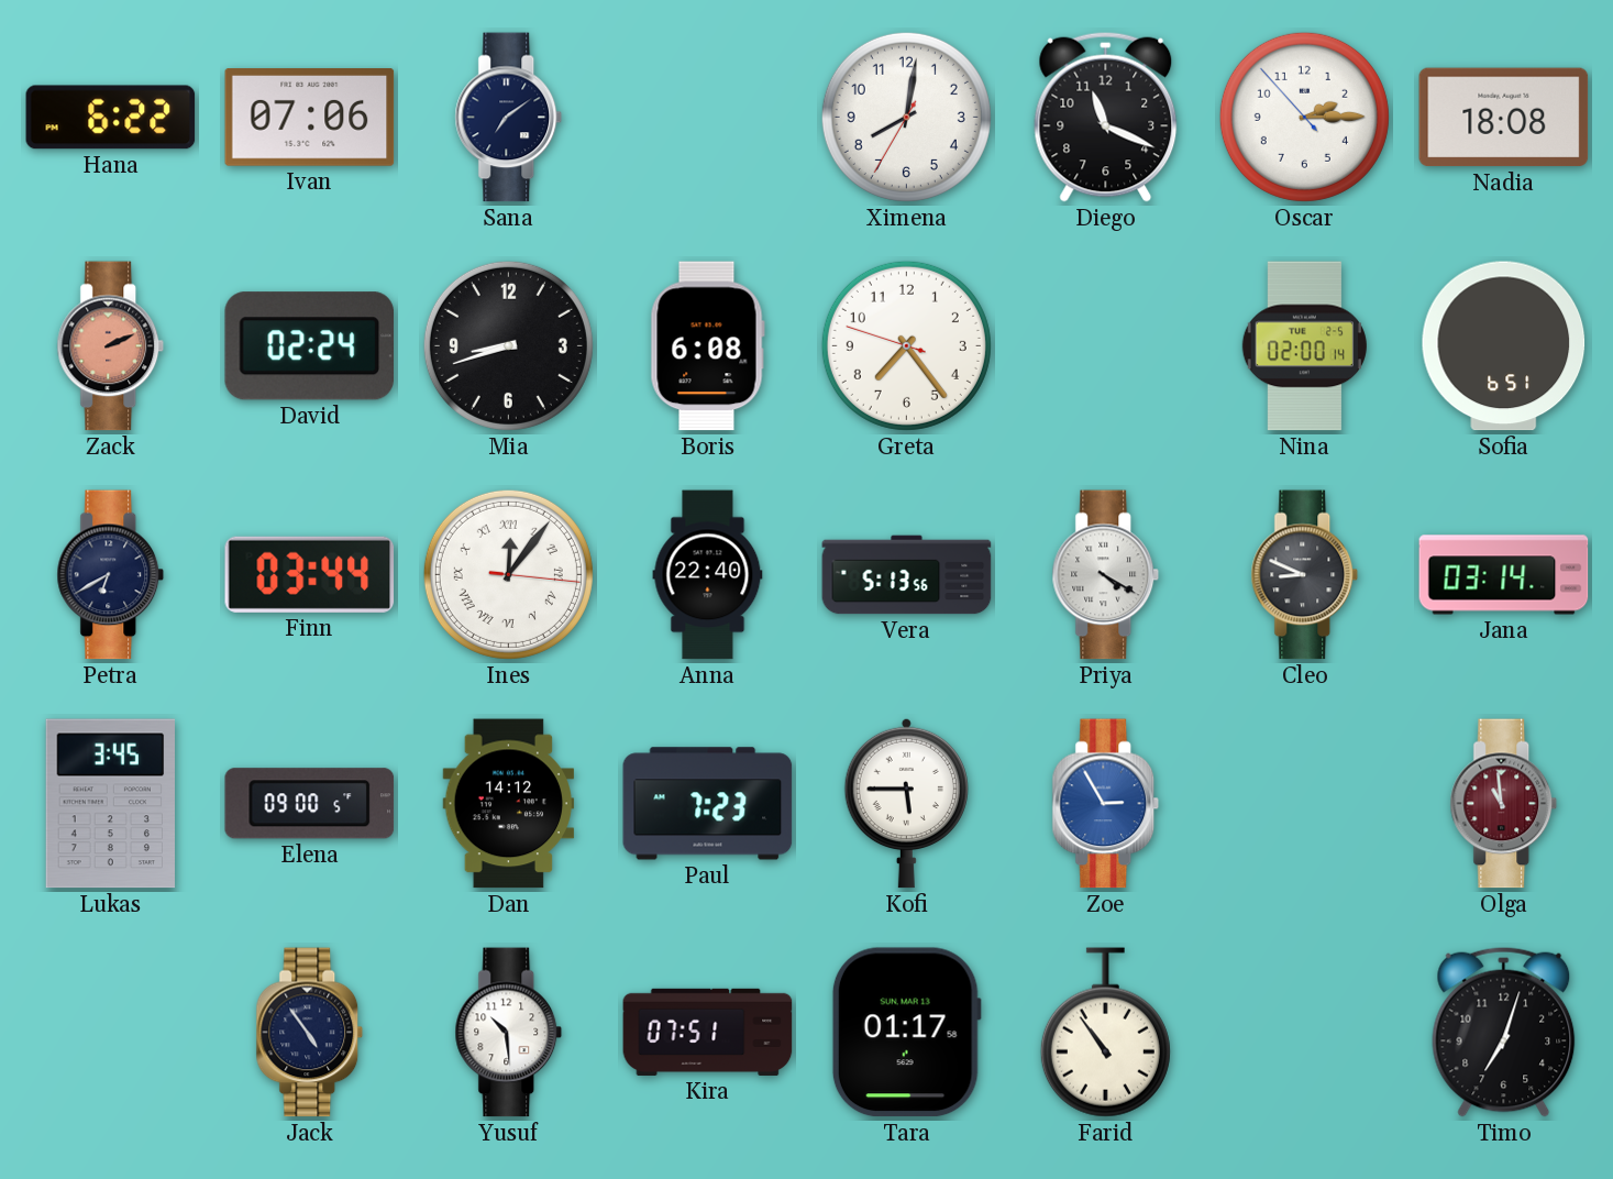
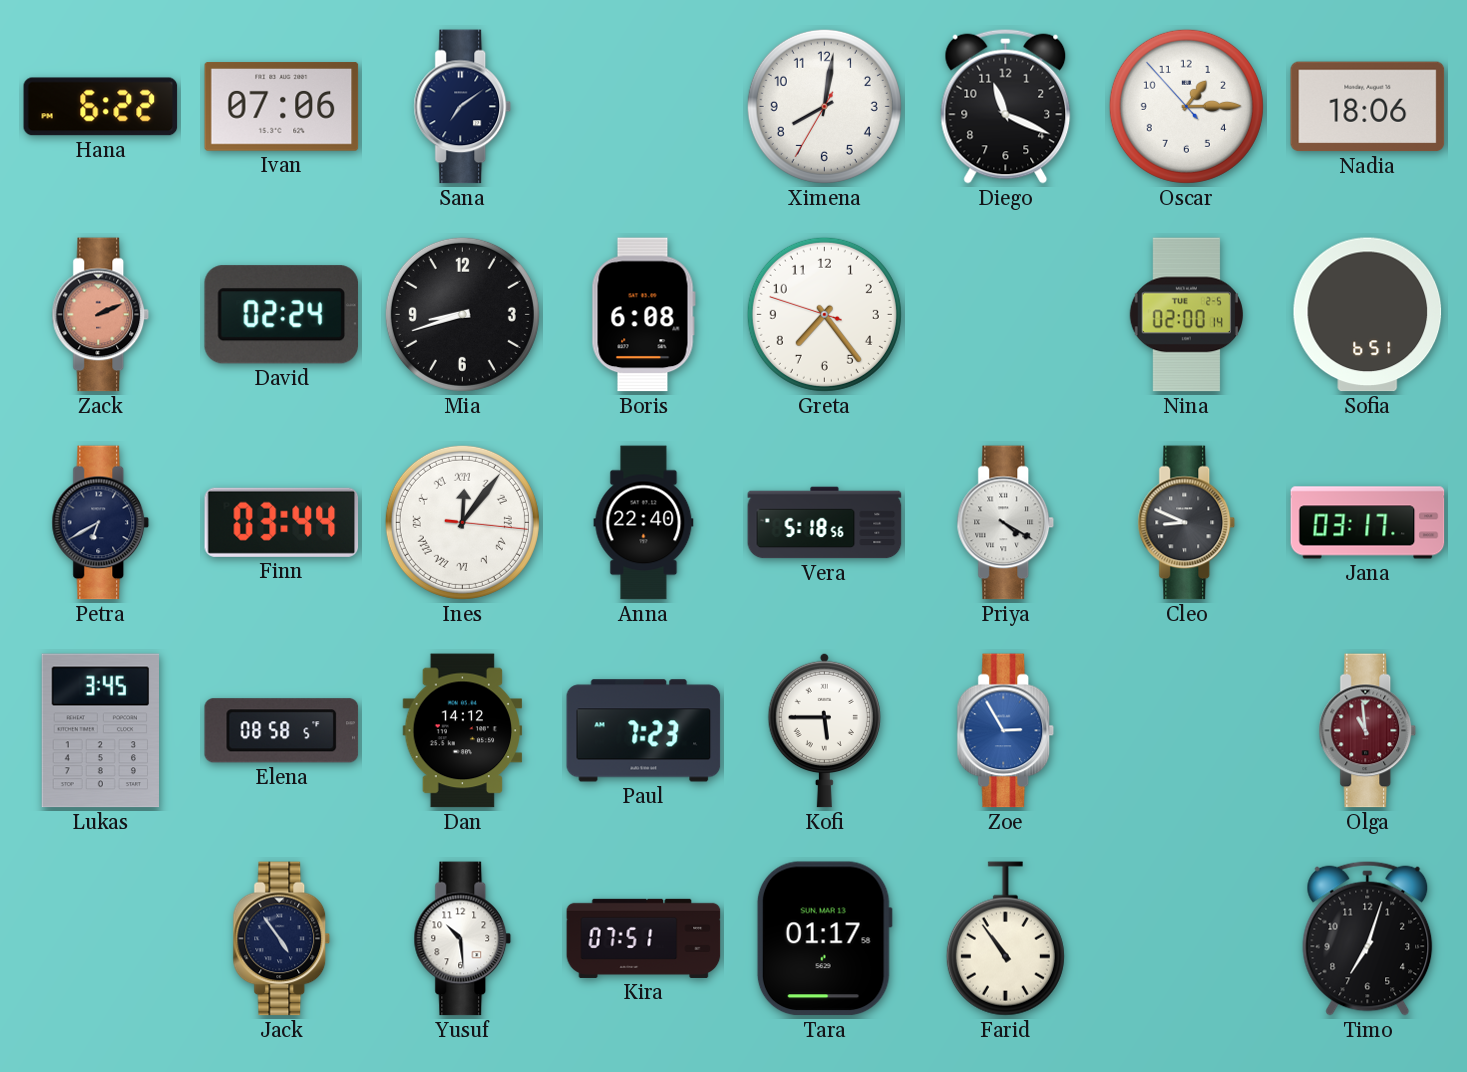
Oscar: 2:14 -> 1:14 (1186, 106)
Nadia: 18:08 -> 18:06 (1368, 107)
Vera: 5:13 -> 5:18 (825, 523)
Jana: 03:14 -> 03:17 (1368, 523)
Elena: 09:00 -> 08:58 (282, 731)
